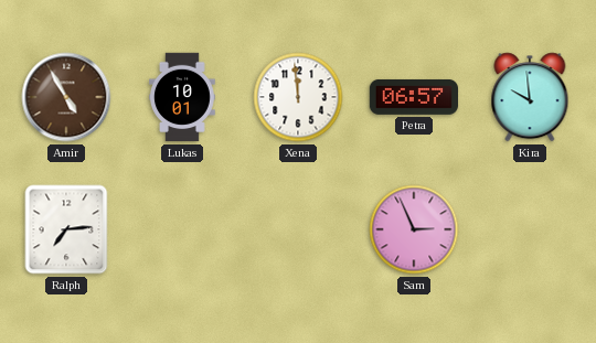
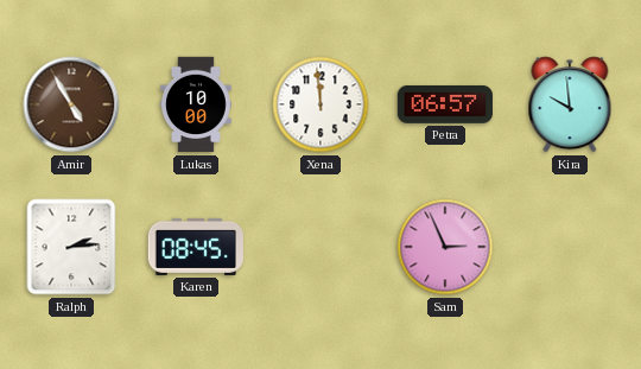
Lukas: 10:01 -> 10:00 (197, 104)
Ralph: 7:14 -> 2:14 (71, 247)
Karen: none -> 08:45 (195, 247)
